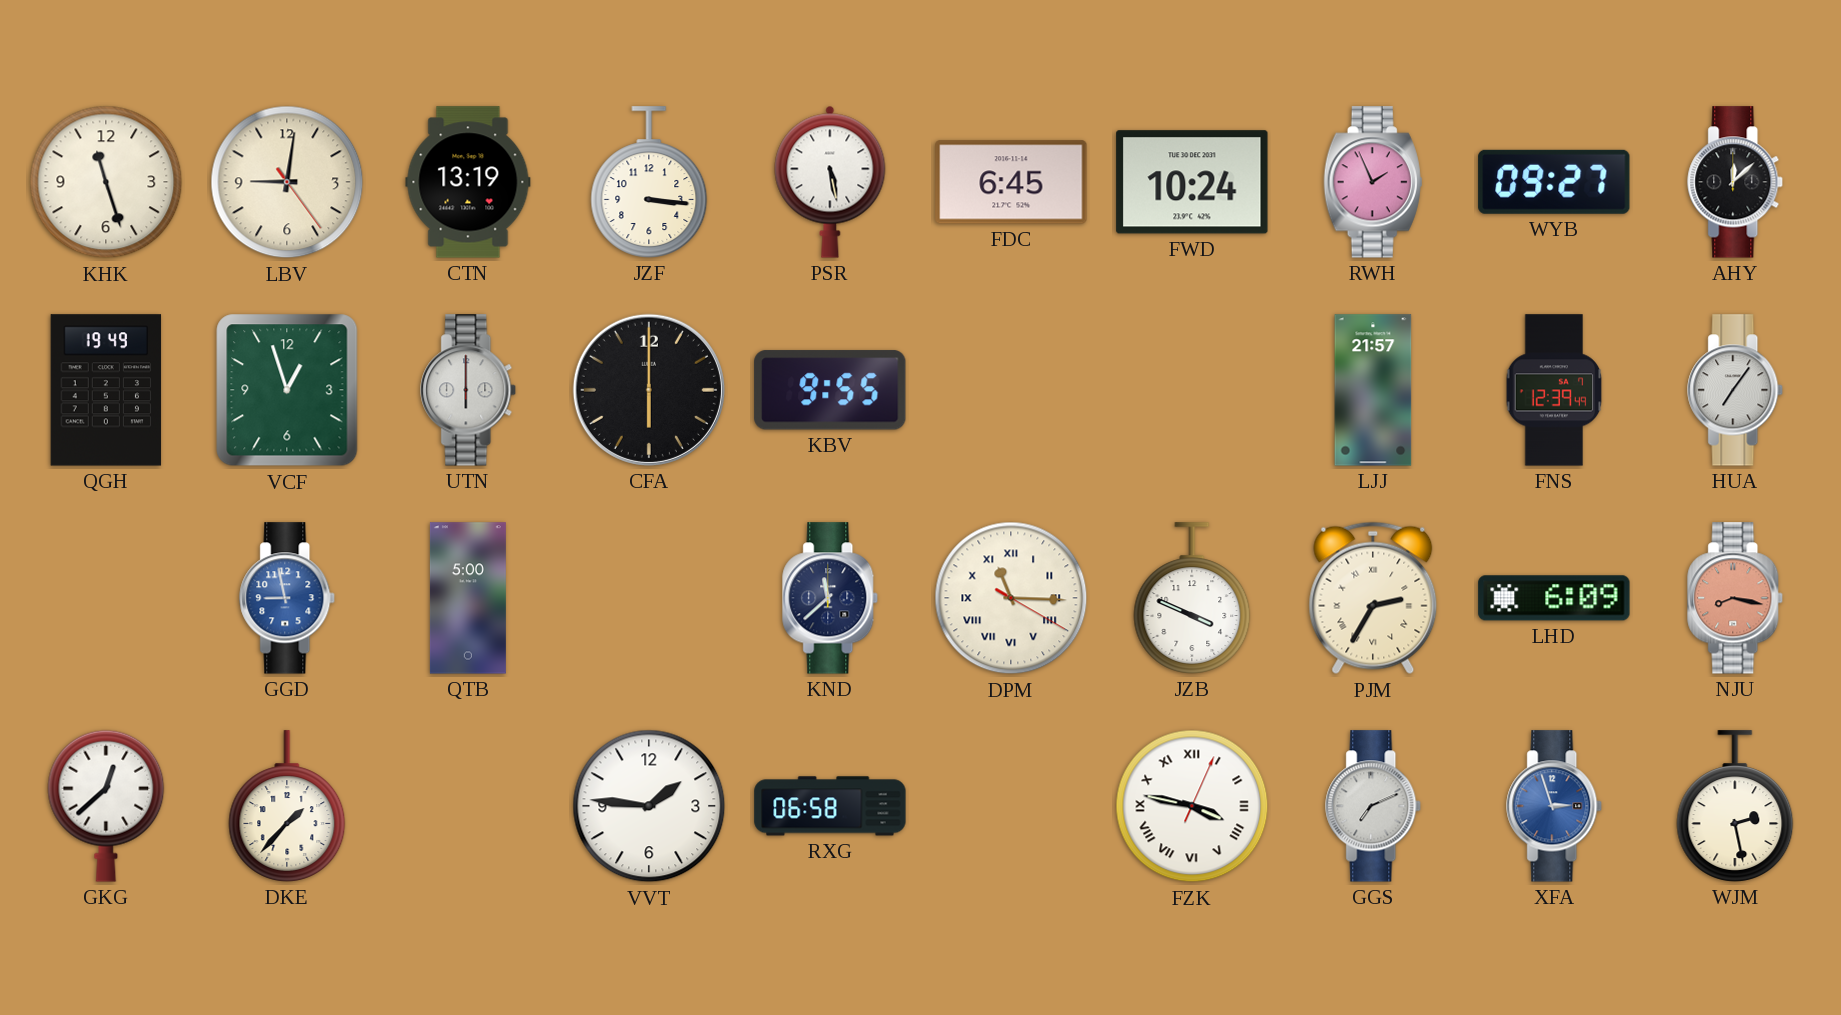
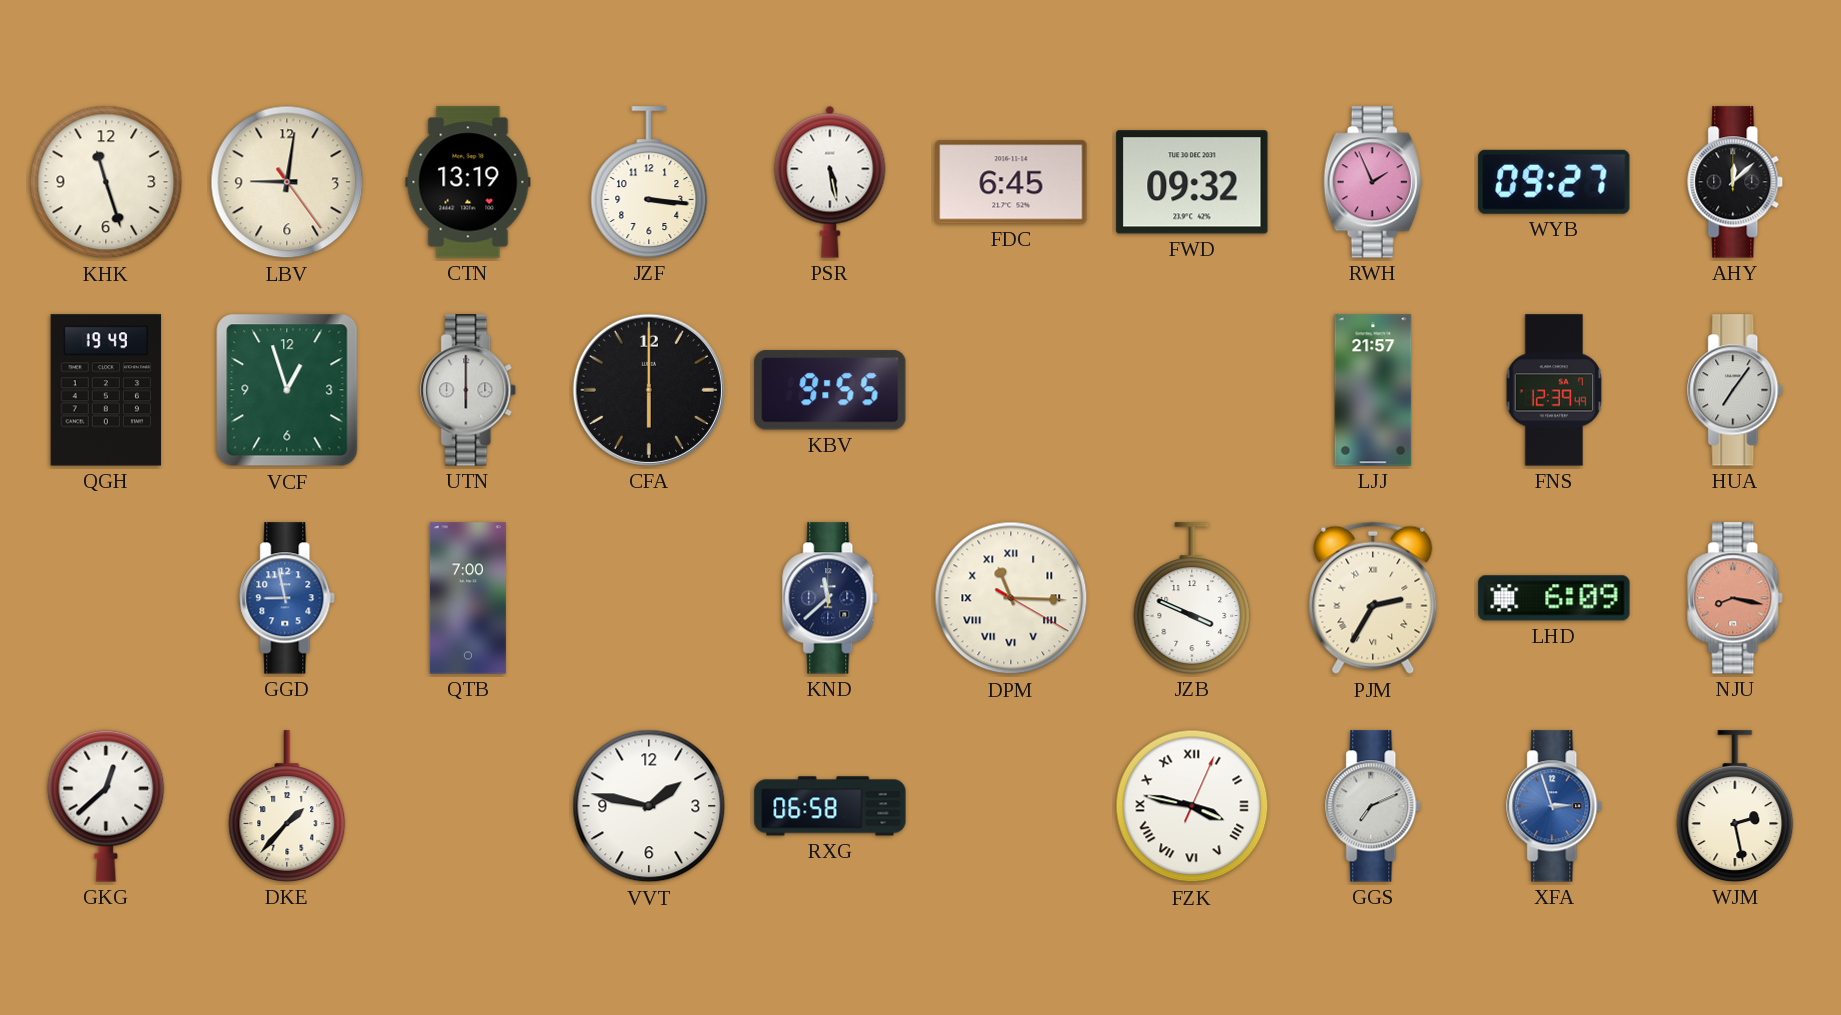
FWD: 10:24 -> 09:32 (1192, 182)
QTB: 5:00 -> 7:00 (468, 598)
VVT: 1:46 -> 1:47 (649, 806)
